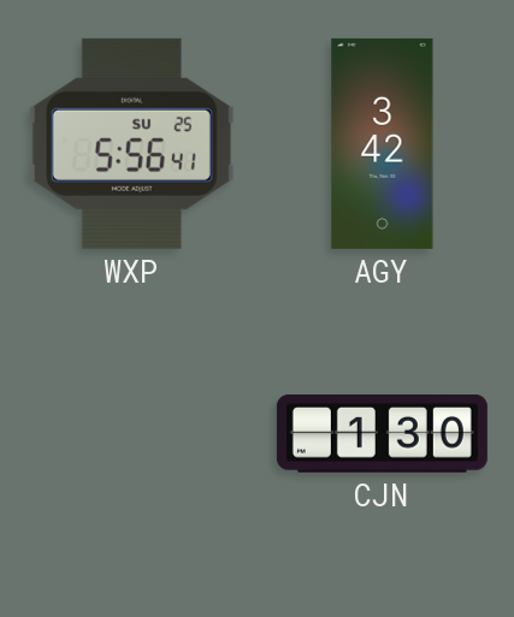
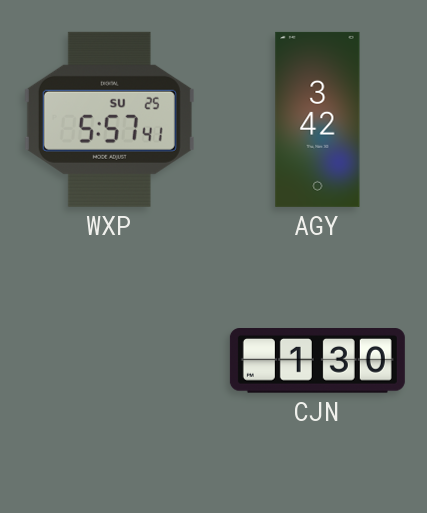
WXP: 5:56 -> 5:57 (109, 119)
